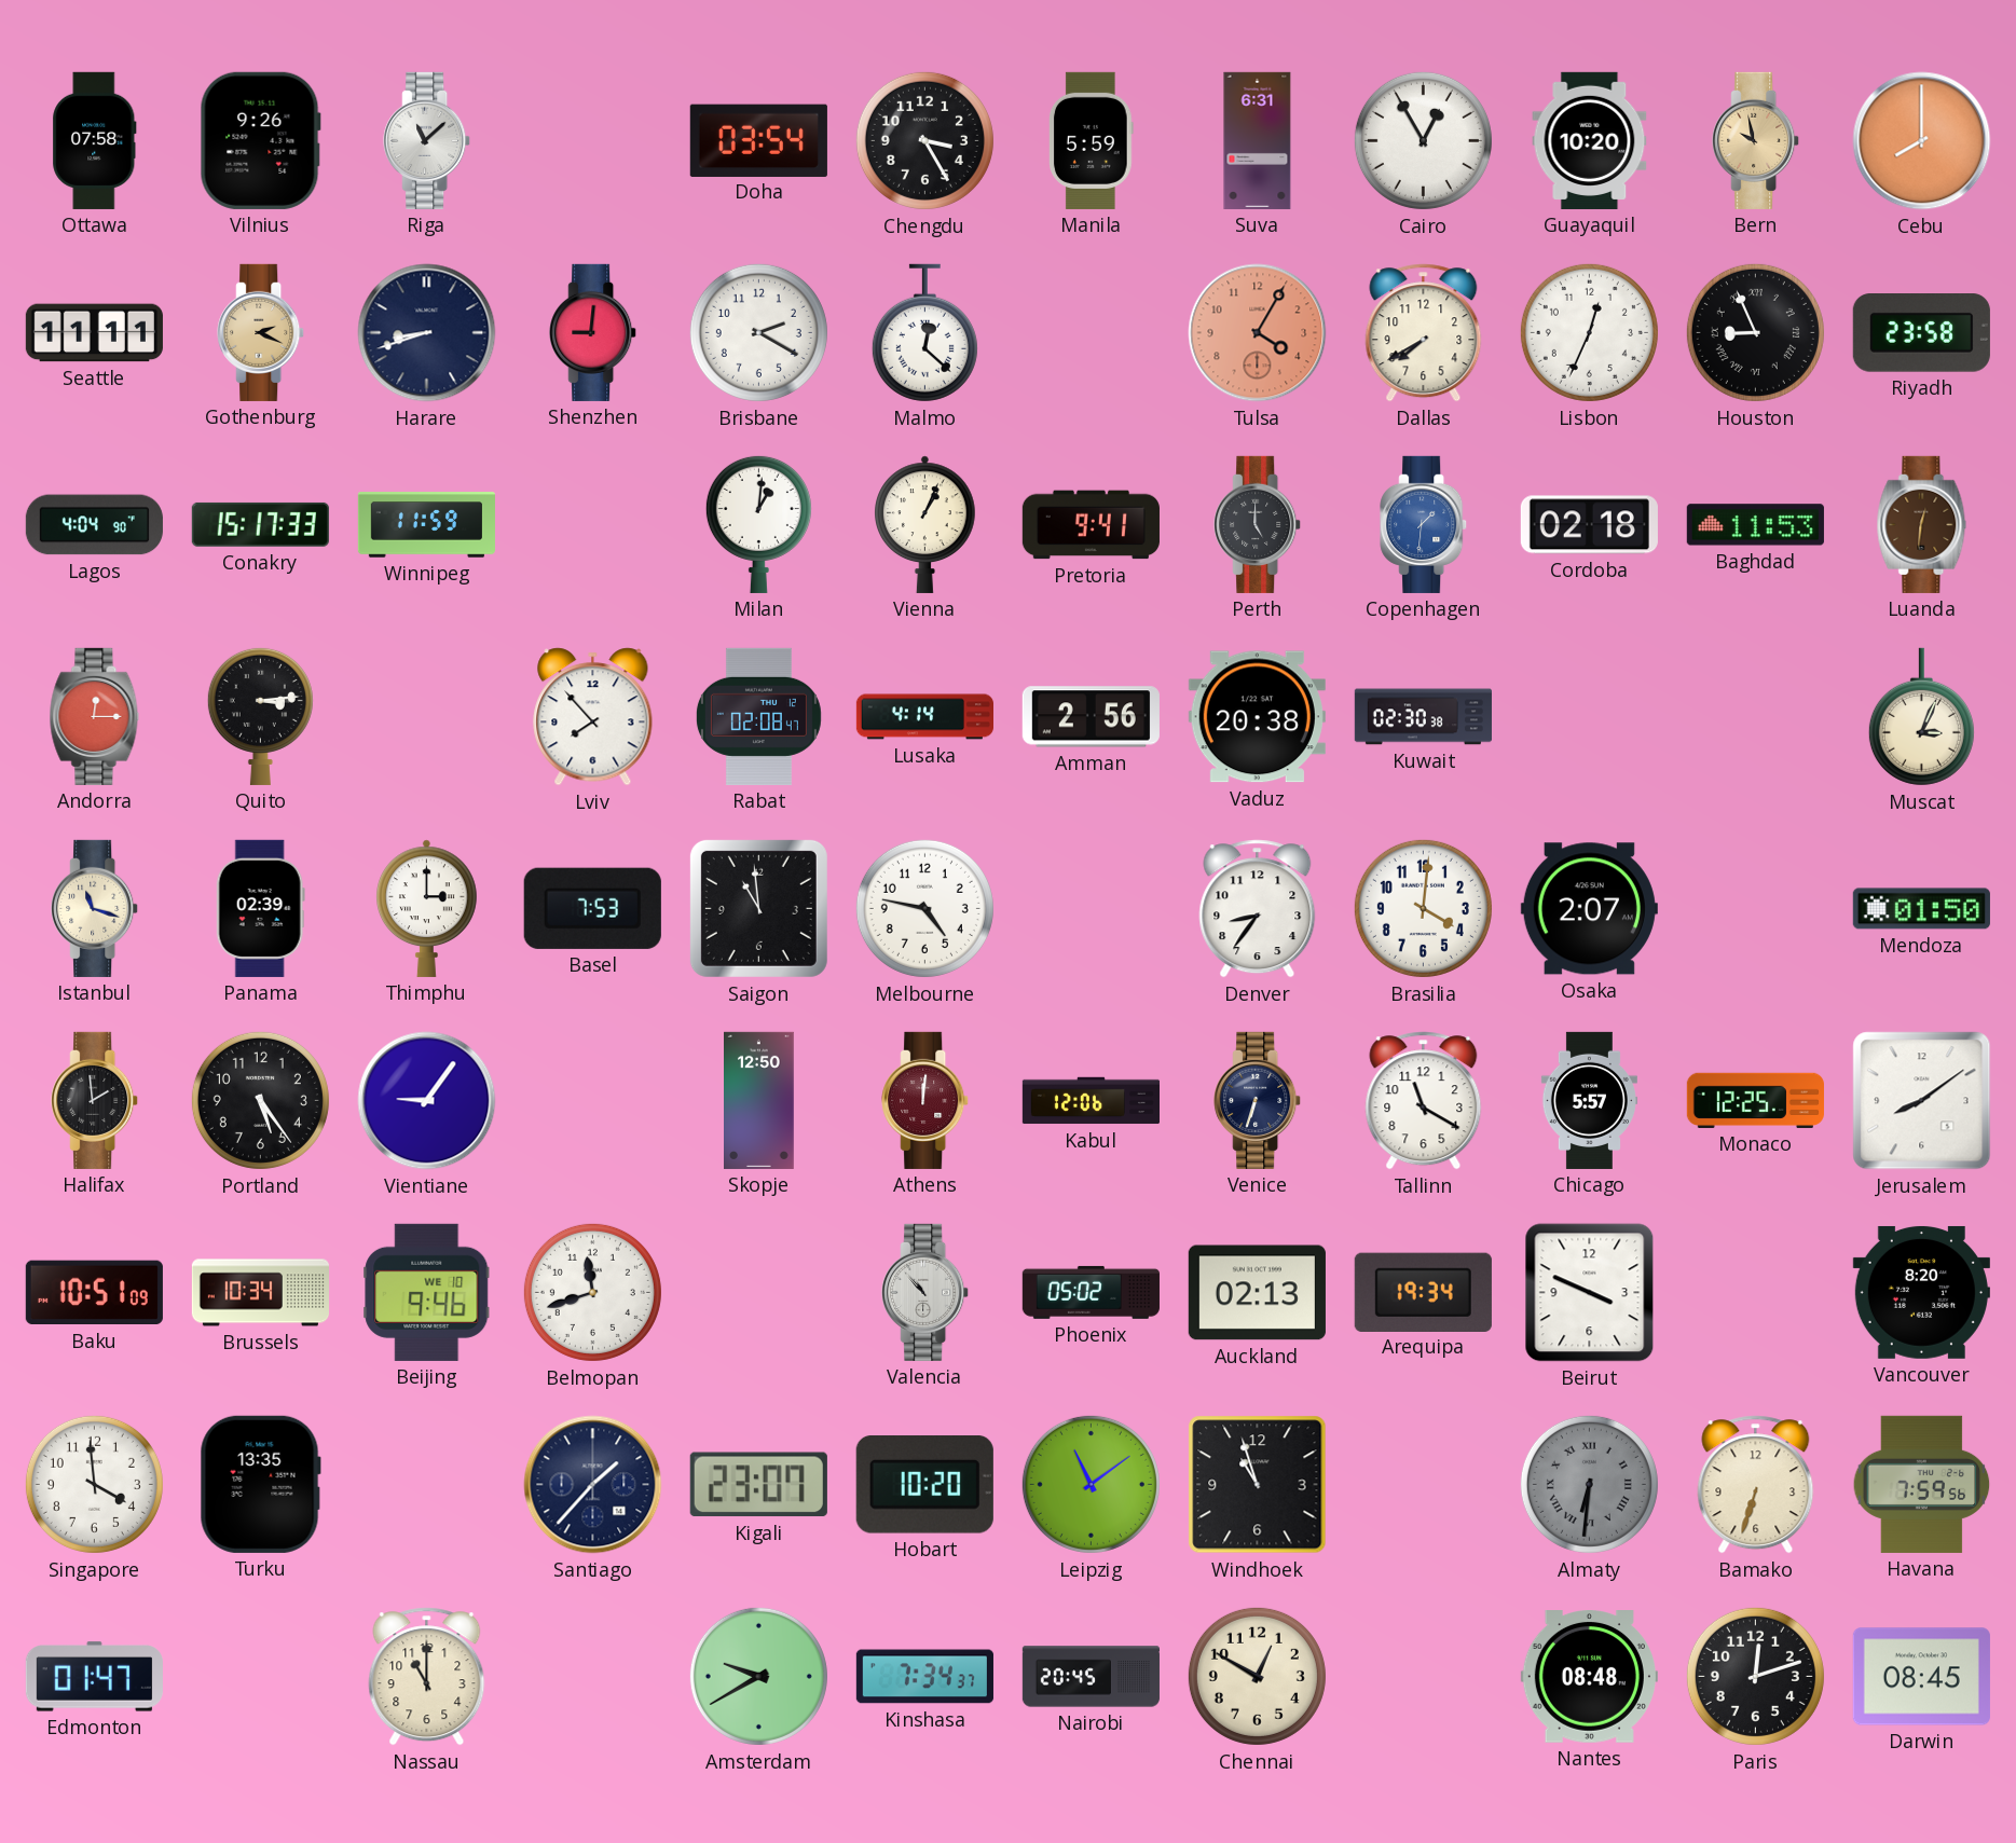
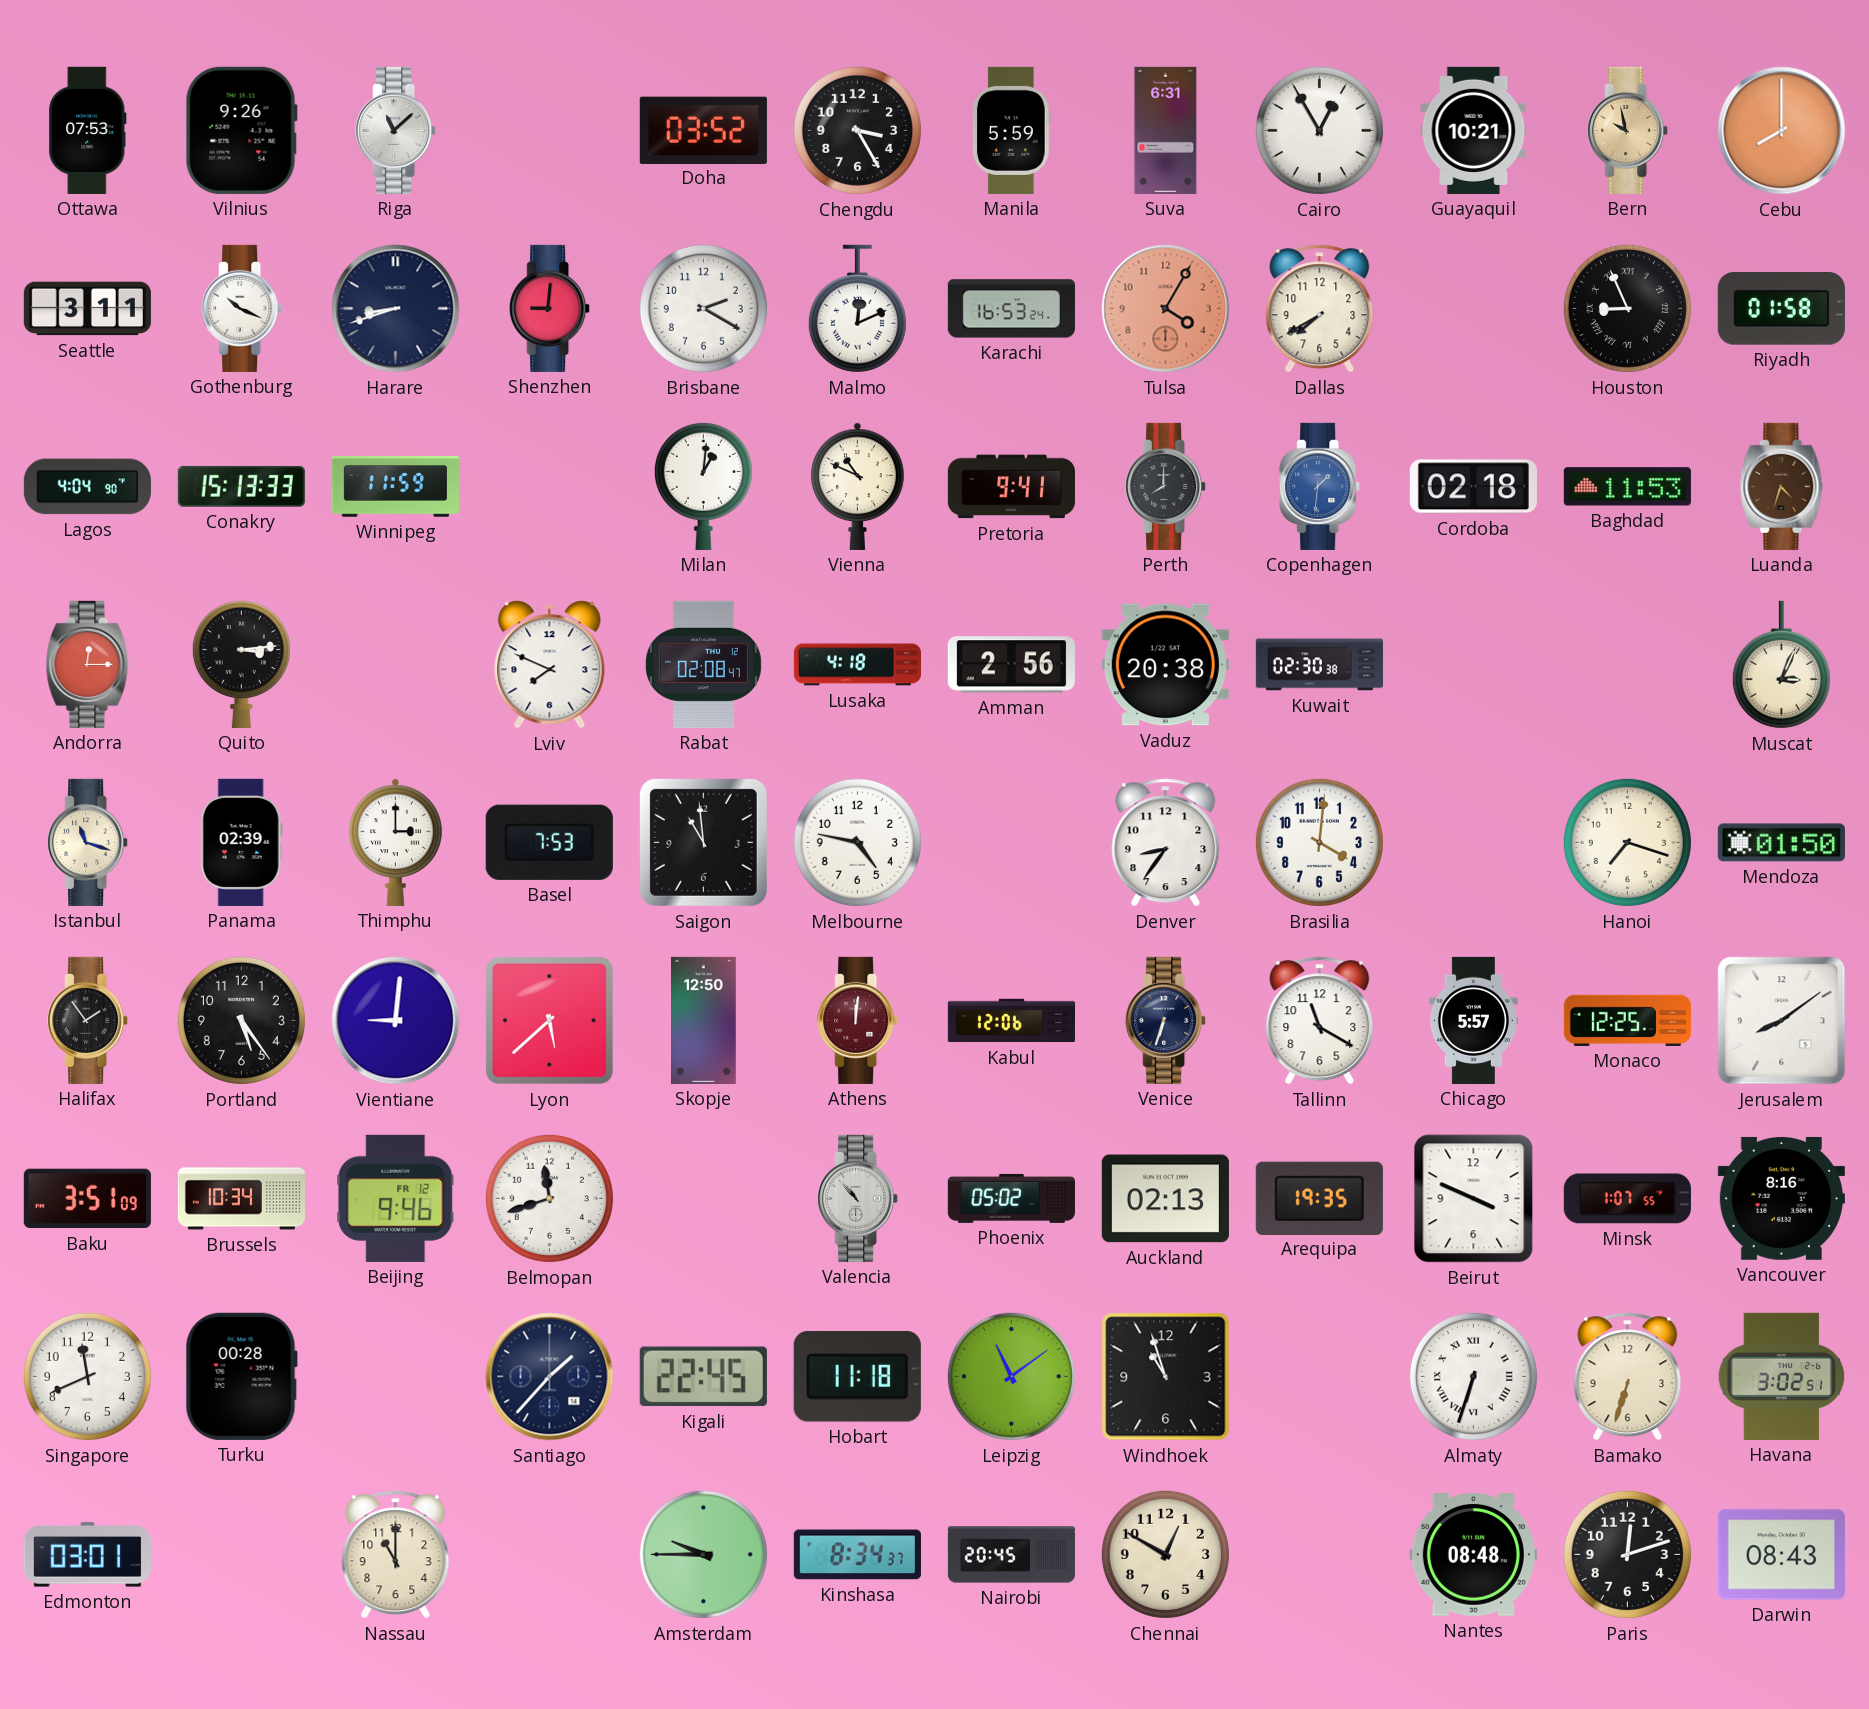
Ottawa: 07:58 -> 07:53 (88, 130)
Doha: 03:54 -> 03:52 (703, 130)
Guayaquil: 10:20 -> 10:21 (1474, 130)
Seattle: 11:11 -> 3:11 (87, 309)
Gothenburg: 2:19 -> 10:19 (242, 308)
Gothenburg dial: champagne -> white (242, 308)
Malmo: 12:22 -> 12:11 (857, 309)
Karachi: none -> 16:53 (1011, 309)
Lisbon: 12:34 -> none (1589, 332)
Riyadh: 23:58 -> 01:58 (1781, 309)
Conakry: 15:17 -> 15:13 (241, 486)
Vienna: 1:04 -> 10:49 (858, 486)
Perth: 5:00 -> 8:00 (1166, 486)
Luanda: 12:31 -> 4:33 (1782, 486)
Lviv: 7:53 -> 7:49 (550, 665)
Lusaka: 4:14 -> 4:18 (857, 665)
Osaka: 2:07 -> none (1589, 909)
Hanoi: none -> 7:18 (1627, 842)
Halifax: 1:59 -> 1:54 (88, 1020)
Vientiane: 9:06 -> 9:01 (396, 1021)
Lyon: none -> 5:38 (549, 1020)
Baku: 10:51 -> 3:51 (87, 1199)
Beijing date: WE 10 -> FR 12 (396, 1198)
Arequipa: 19:34 -> 19:35 (1319, 1198)
Minsk: none -> 1:07 (1627, 1199)
Vancouver: 8:20 -> 8:16 (1781, 1198)
Singapore: 3:59 -> 11:41 (87, 1376)
Turku: 13:35 -> 00:28 (241, 1376)
Kigali: 23:07 -> 22:45 (703, 1377)
Hobart: 10:20 -> 11:18 (857, 1377)
Almaty: 6:31 -> 6:33 (1473, 1376)
Almaty dial: grey -> white (1473, 1376)
Havana: 7:59 -> 3:02 (1782, 1376)
Edmonton: 01:47 -> 03:01 (87, 1555)
Amsterdam: 9:40 -> 9:45 (703, 1554)
Kinshasa: 7:34 -> 8:34 (857, 1555)
Darwin: 08:45 -> 08:43 (1781, 1555)
